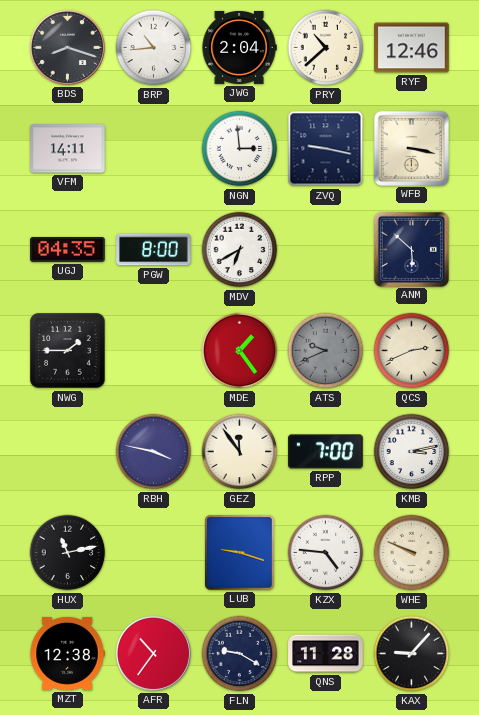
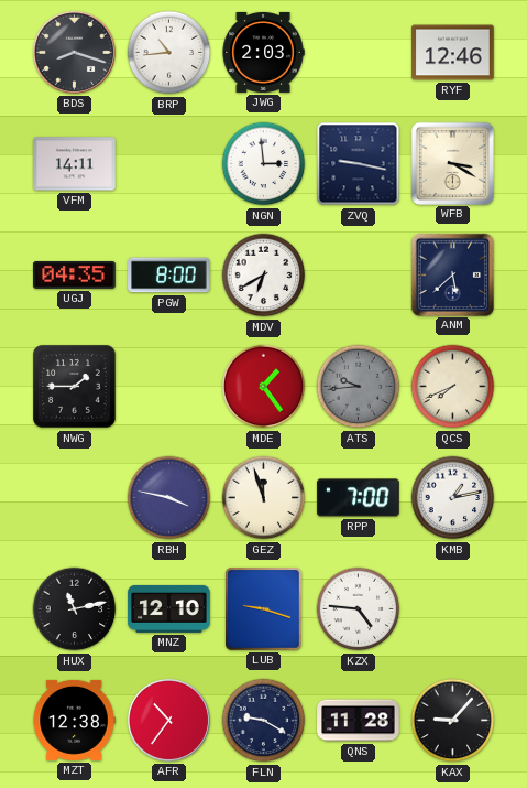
JWG: 2:04 -> 2:03 (263, 52)
PRY: 10:38 -> none (326, 48)
WFB: 3:17 -> 3:20 (452, 163)
ANM: 5:52 -> 5:38 (452, 274)
ATS: 9:41 -> 9:44 (359, 387)
QCS: 2:41 -> 7:41 (453, 387)
GEZ: 11:54 -> 11:57 (264, 498)
KMB: 3:13 -> 1:13 (453, 498)
MNZ: none -> 12:10 (169, 608)
WHE: 9:49 -> none (412, 553)
